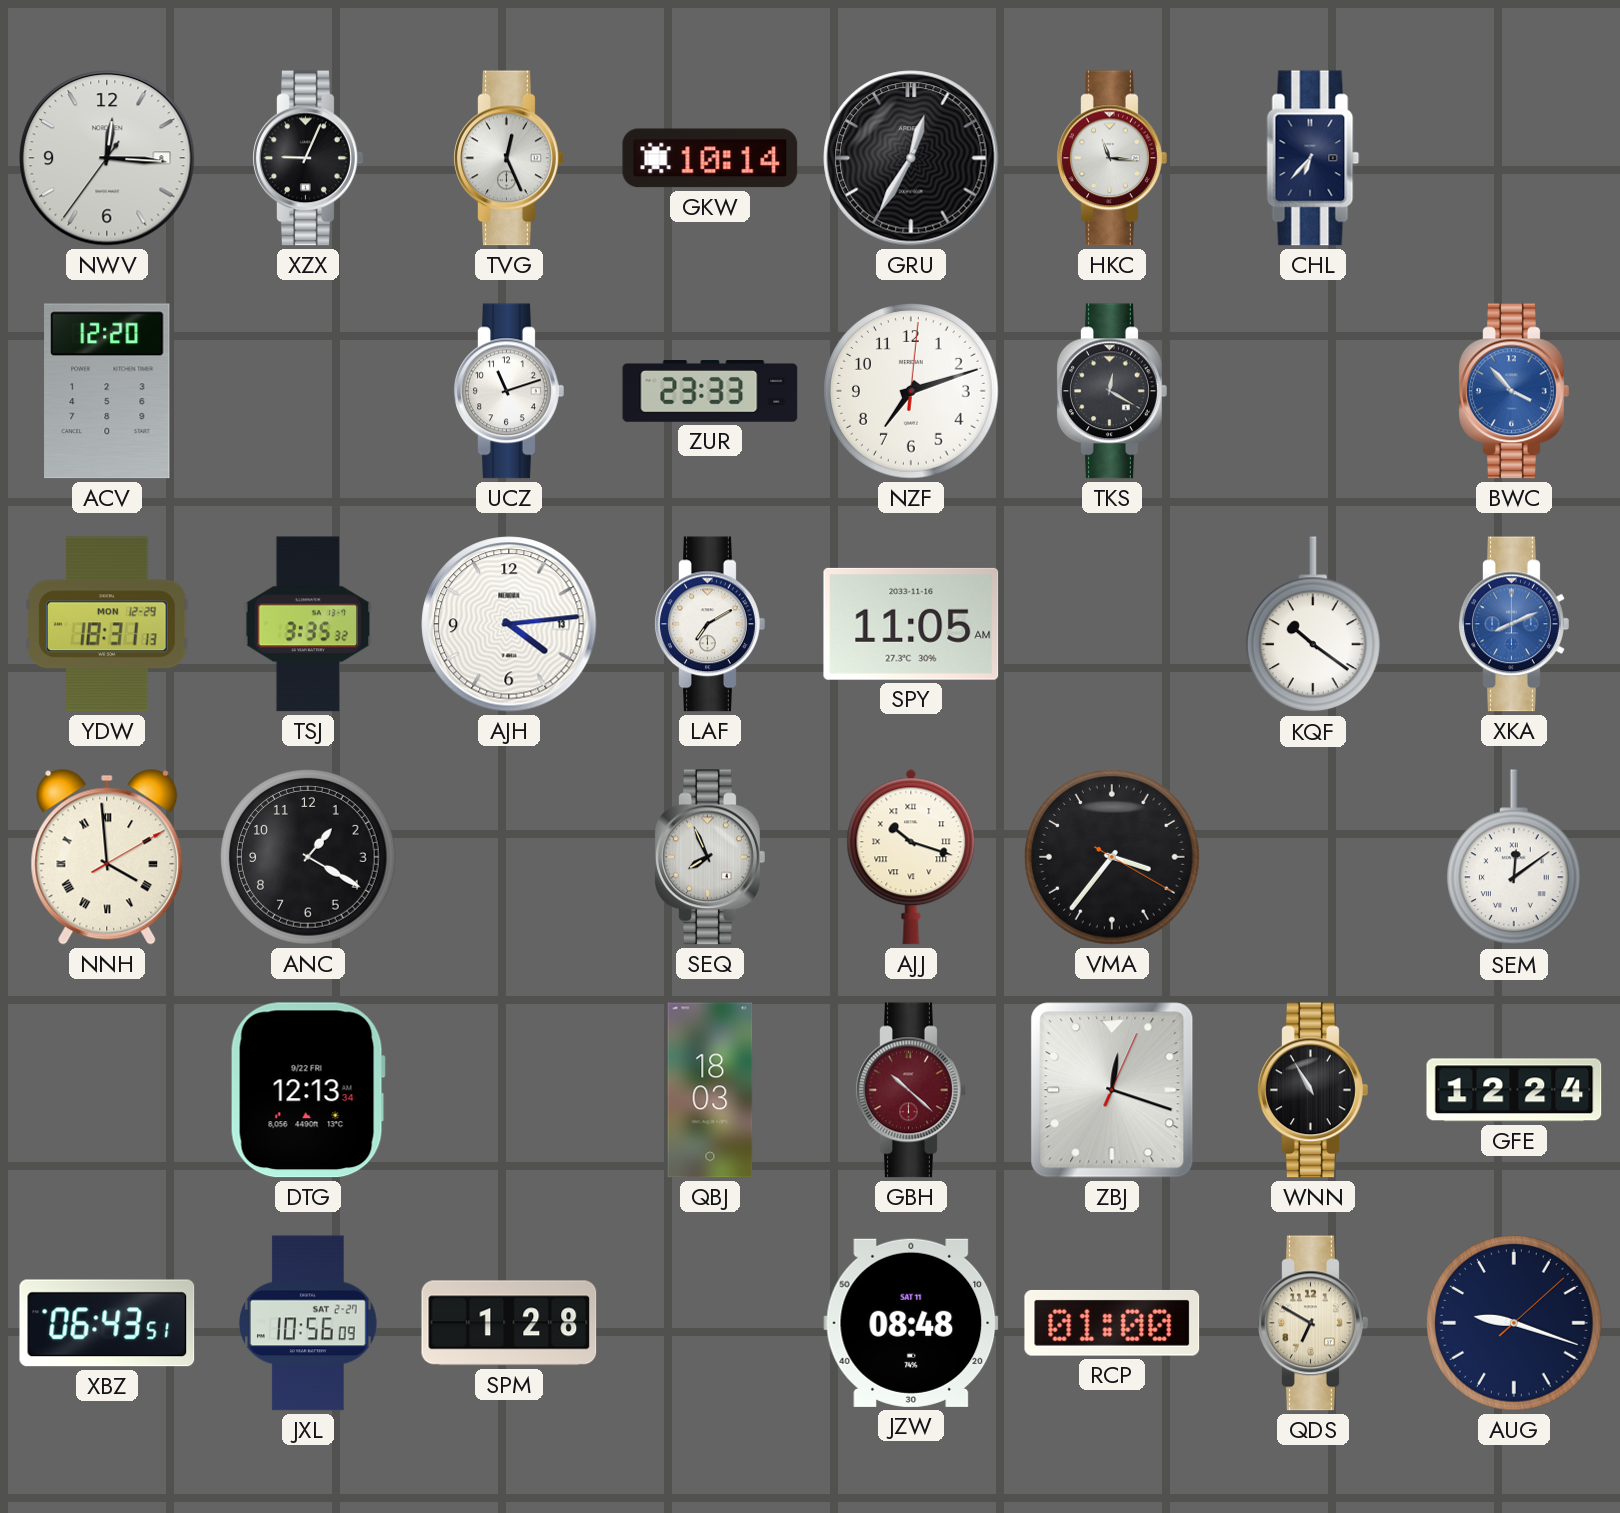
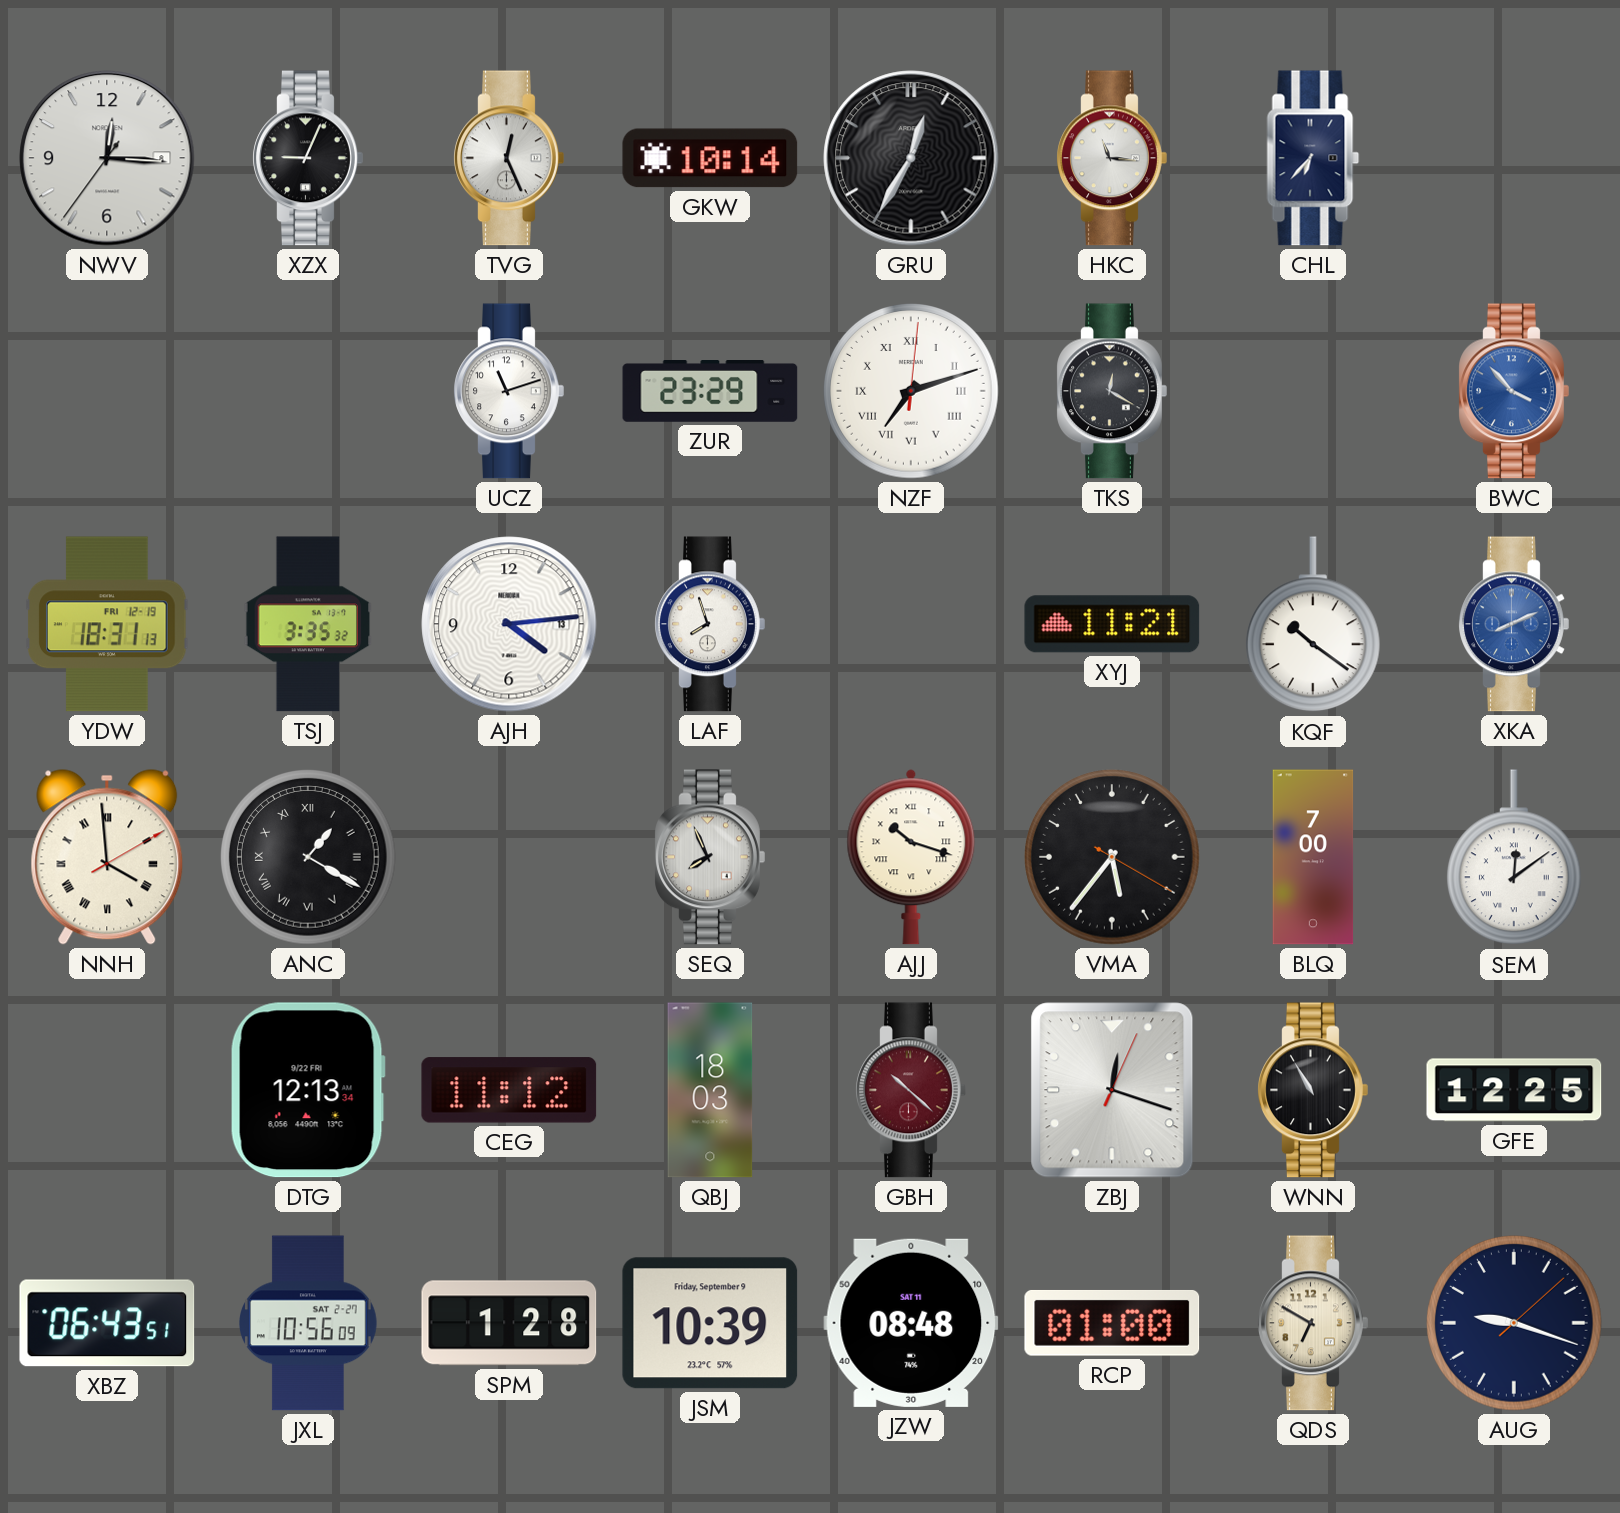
ACV: 12:20 -> none (107, 391)
ZUR: 23:33 -> 23:29 (710, 392)
NZF numerals: Arabic -> Roman (911, 391)
YDW date: MON 12-29 -> FRI 12-19 (107, 624)
LAF: 7:10 -> 7:57 (710, 624)
SPY: 11:05 -> none (911, 624)
XYJ: none -> 11:21 (1112, 624)
ANC numerals: Arabic -> Roman (308, 857)
VMA: 3:36 -> 5:36 (1112, 857)
BLQ: none -> 7:00 (1313, 857)
CEG: none -> 11:12 (509, 1090)
GFE: 12:24 -> 12:25 (1514, 1090)
JSM: none -> 10:39 (710, 1323)
